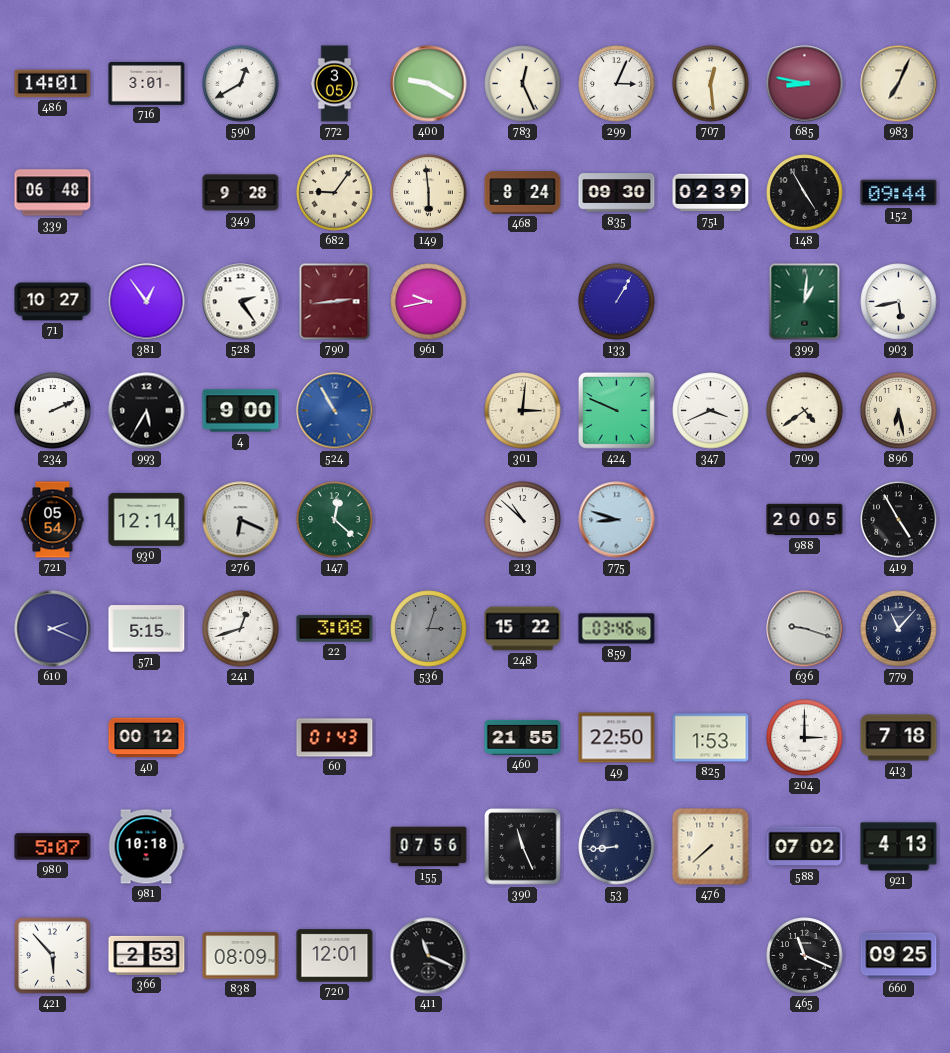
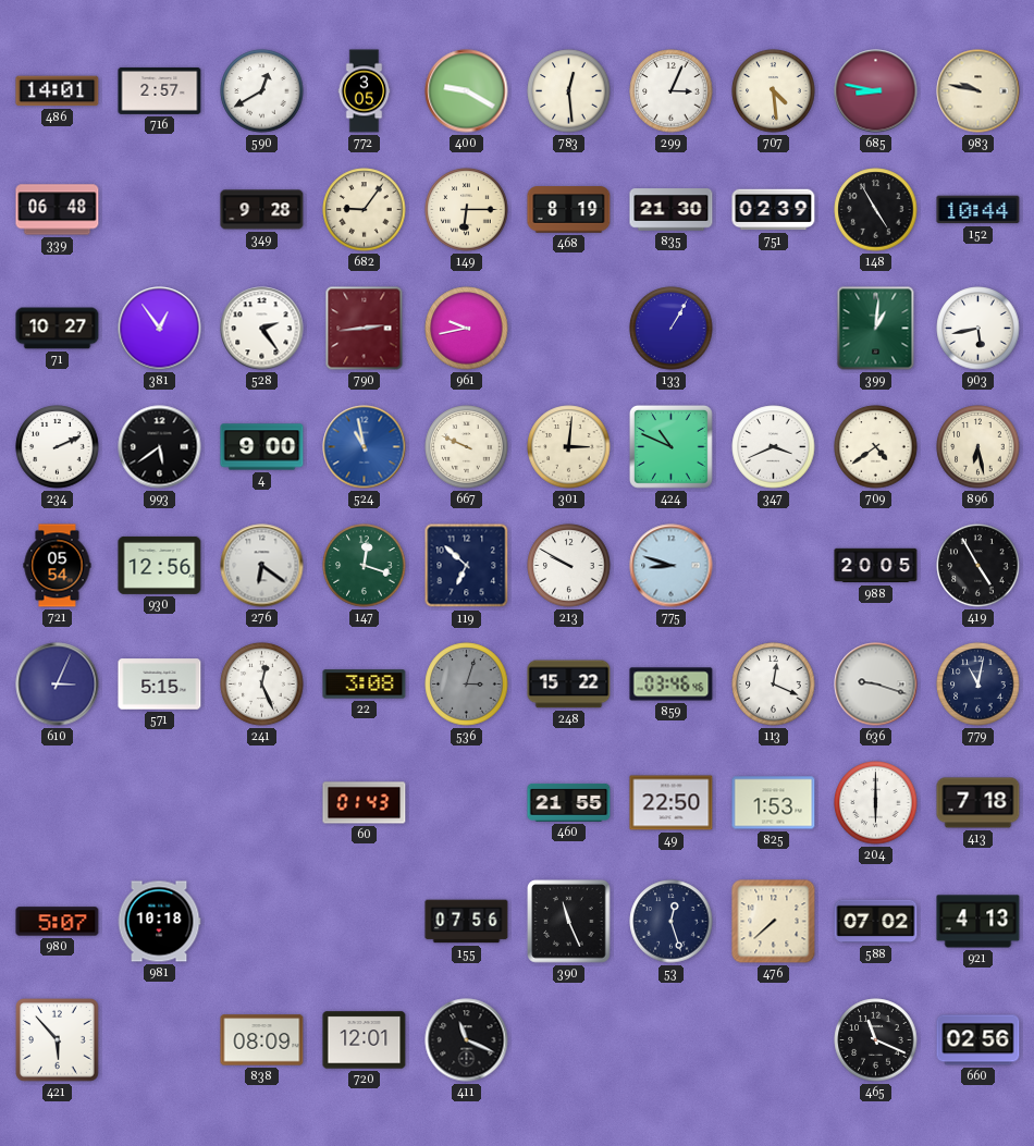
716: 3:01 -> 2:57 (160, 90)
783: 12:26 -> 12:29 (569, 91)
707: 12:29 -> 4:29 (774, 91)
983: 7:04 -> 9:47 (978, 91)
149: 5:59 -> 6:15 (467, 210)
468: 8:24 -> 8:19 (569, 210)
835: 09:30 -> 21:30 (672, 210)
152: 09:44 -> 10:44 (978, 210)
993: 5:35 -> 5:39 (160, 447)
524: 10:55 -> 10:58 (365, 447)
667: none -> 9:49 (467, 447)
424: 9:49 -> 10:49 (672, 447)
930: 12:14 -> 12:56 (160, 565)
276: 6:19 -> 6:21 (262, 566)
147: 12:22 -> 12:18 (365, 566)
119: none -> 6:52 (467, 566)
213: 10:52 -> 9:50 (569, 566)
610: 2:19 -> 3:04 (58, 685)
241: 12:42 -> 12:26 (262, 685)
113: none -> 12:19 (774, 685)
779: 11:07 -> 11:02 (978, 685)
40: 00:12 -> none (147, 738)
204: 3:00 -> 6:00 (876, 803)
53: 8:44 -> 12:27 (672, 922)
366: 2:53 -> none (147, 955)
660: 09:25 -> 02:56 (978, 1040)
